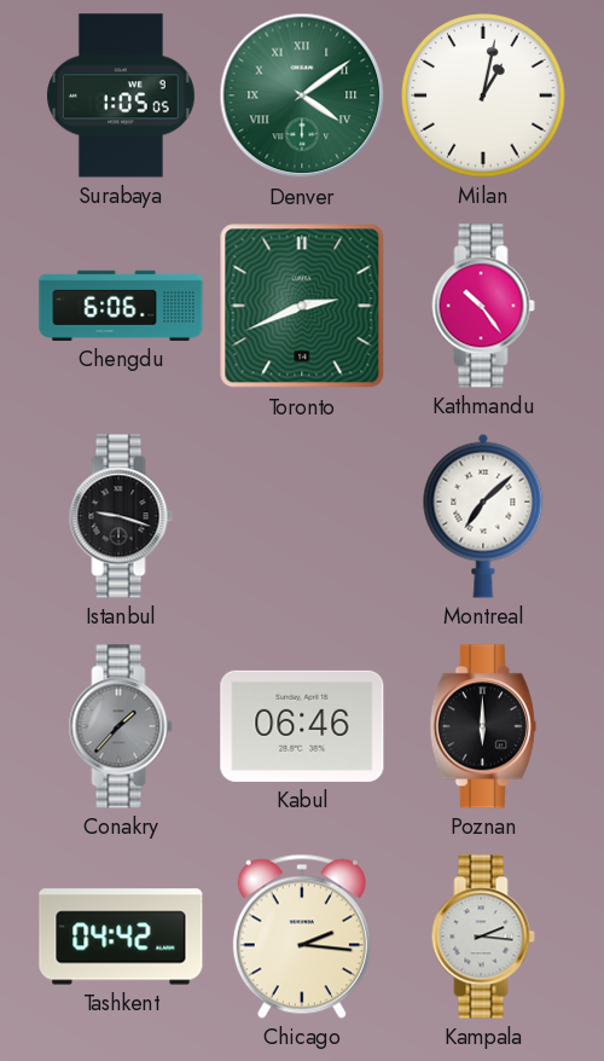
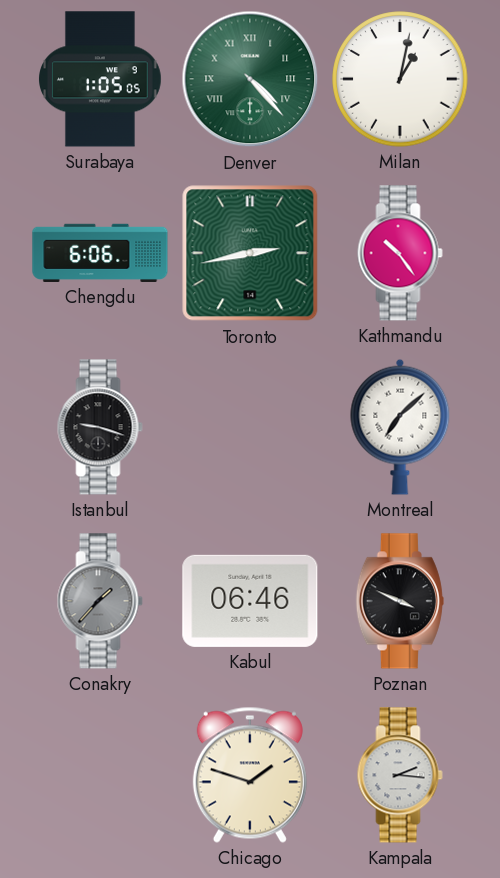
Denver: 4:09 -> 4:23 (250, 79)
Toronto: 2:41 -> 2:43 (250, 253)
Poznan: 6:00 -> 3:49 (400, 601)
Tashkent: 04:42 -> none (121, 937)
Chicago: 2:16 -> 1:48 (250, 775)
